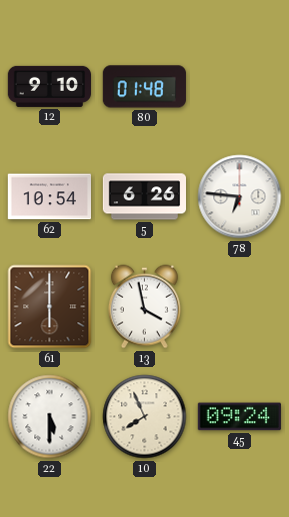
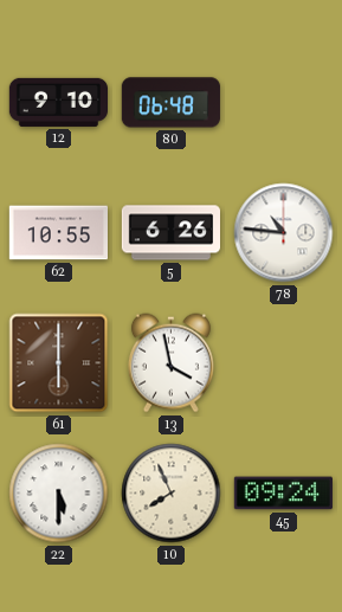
80: 01:48 -> 06:48 (170, 103)
62: 10:54 -> 10:55 (58, 233)
78: 6:46 -> 10:46 (284, 233)
